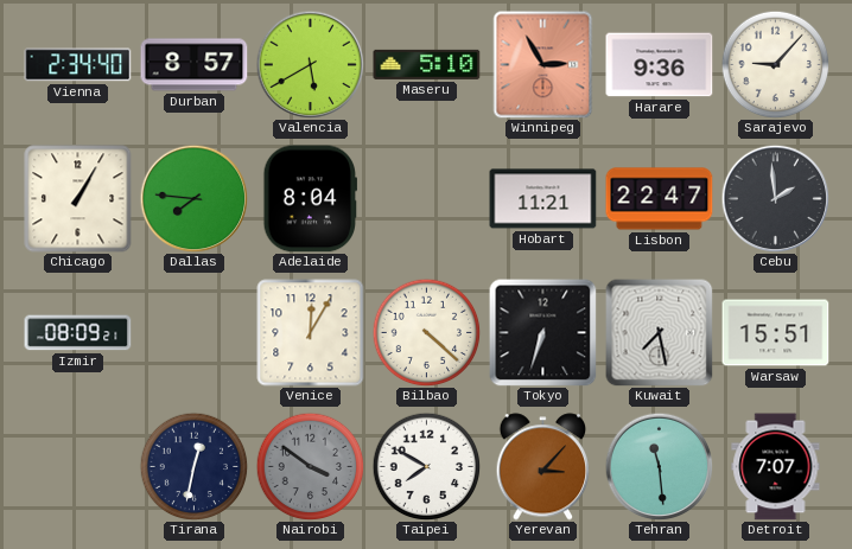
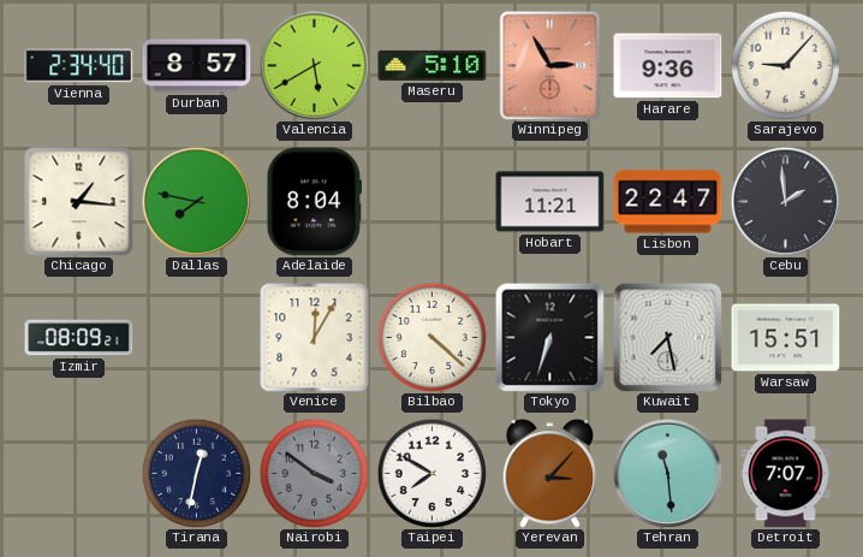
Chicago: 1:05 -> 1:16 (79, 202)
Dallas: 7:46 -> 7:47 (196, 201)
